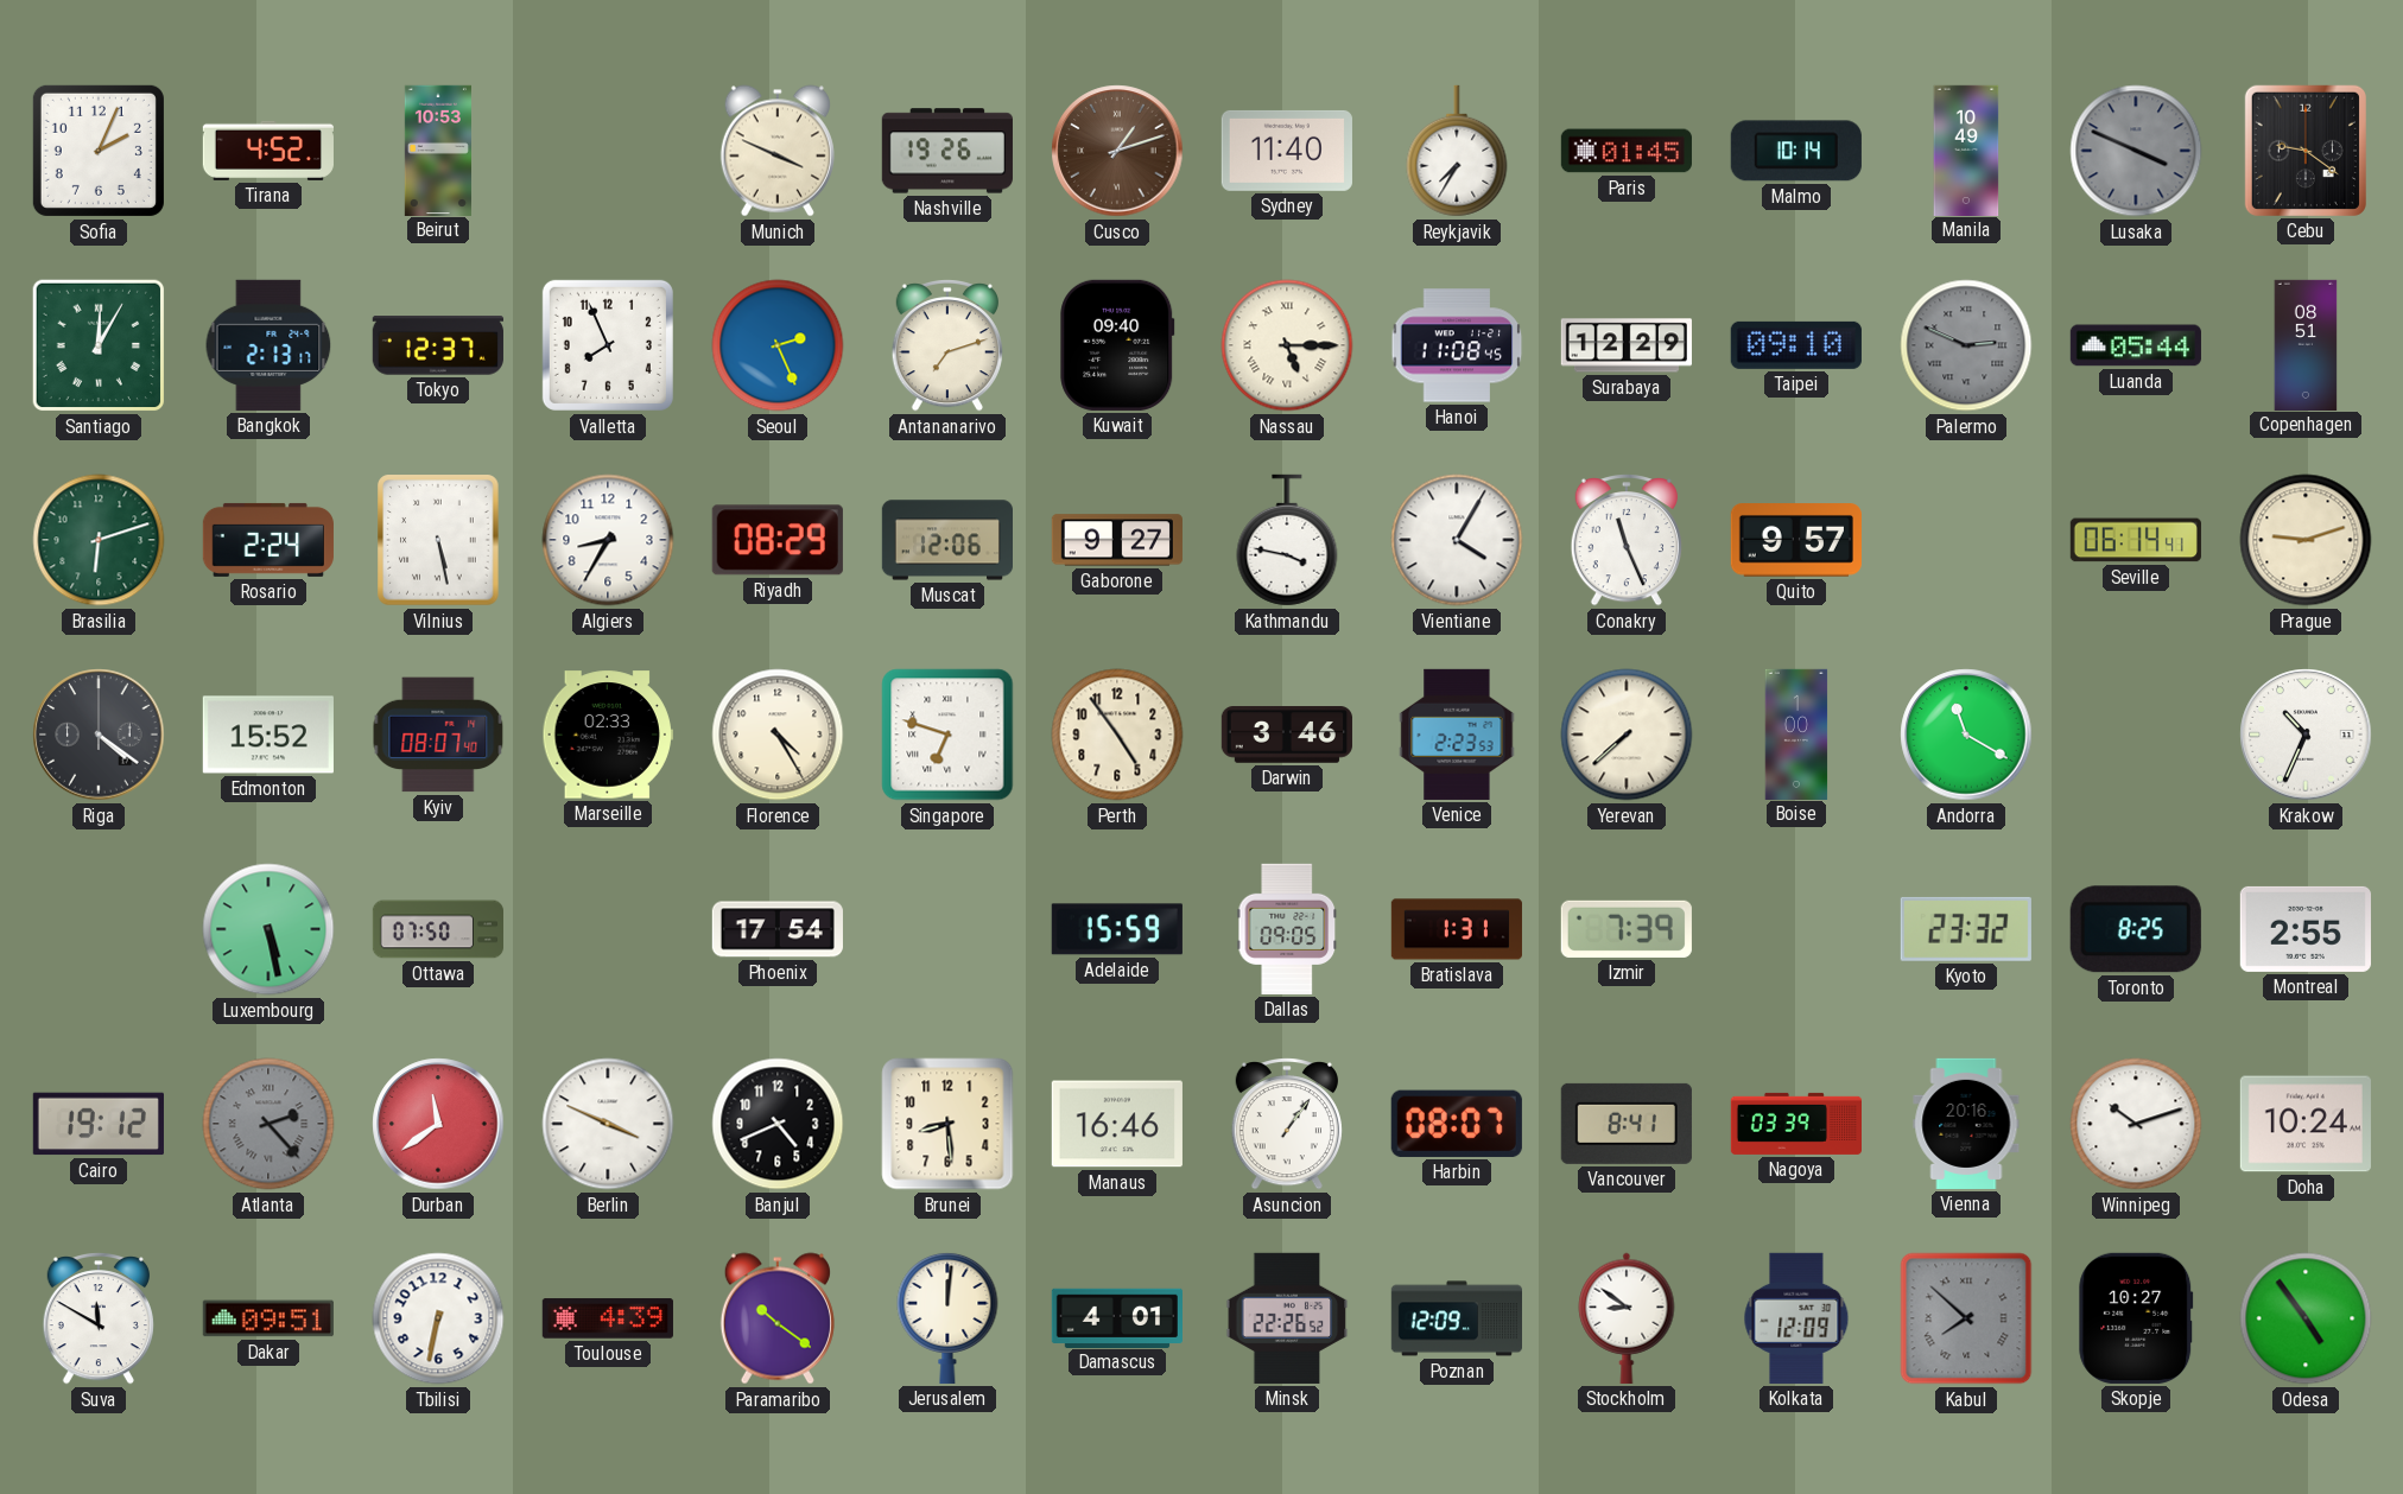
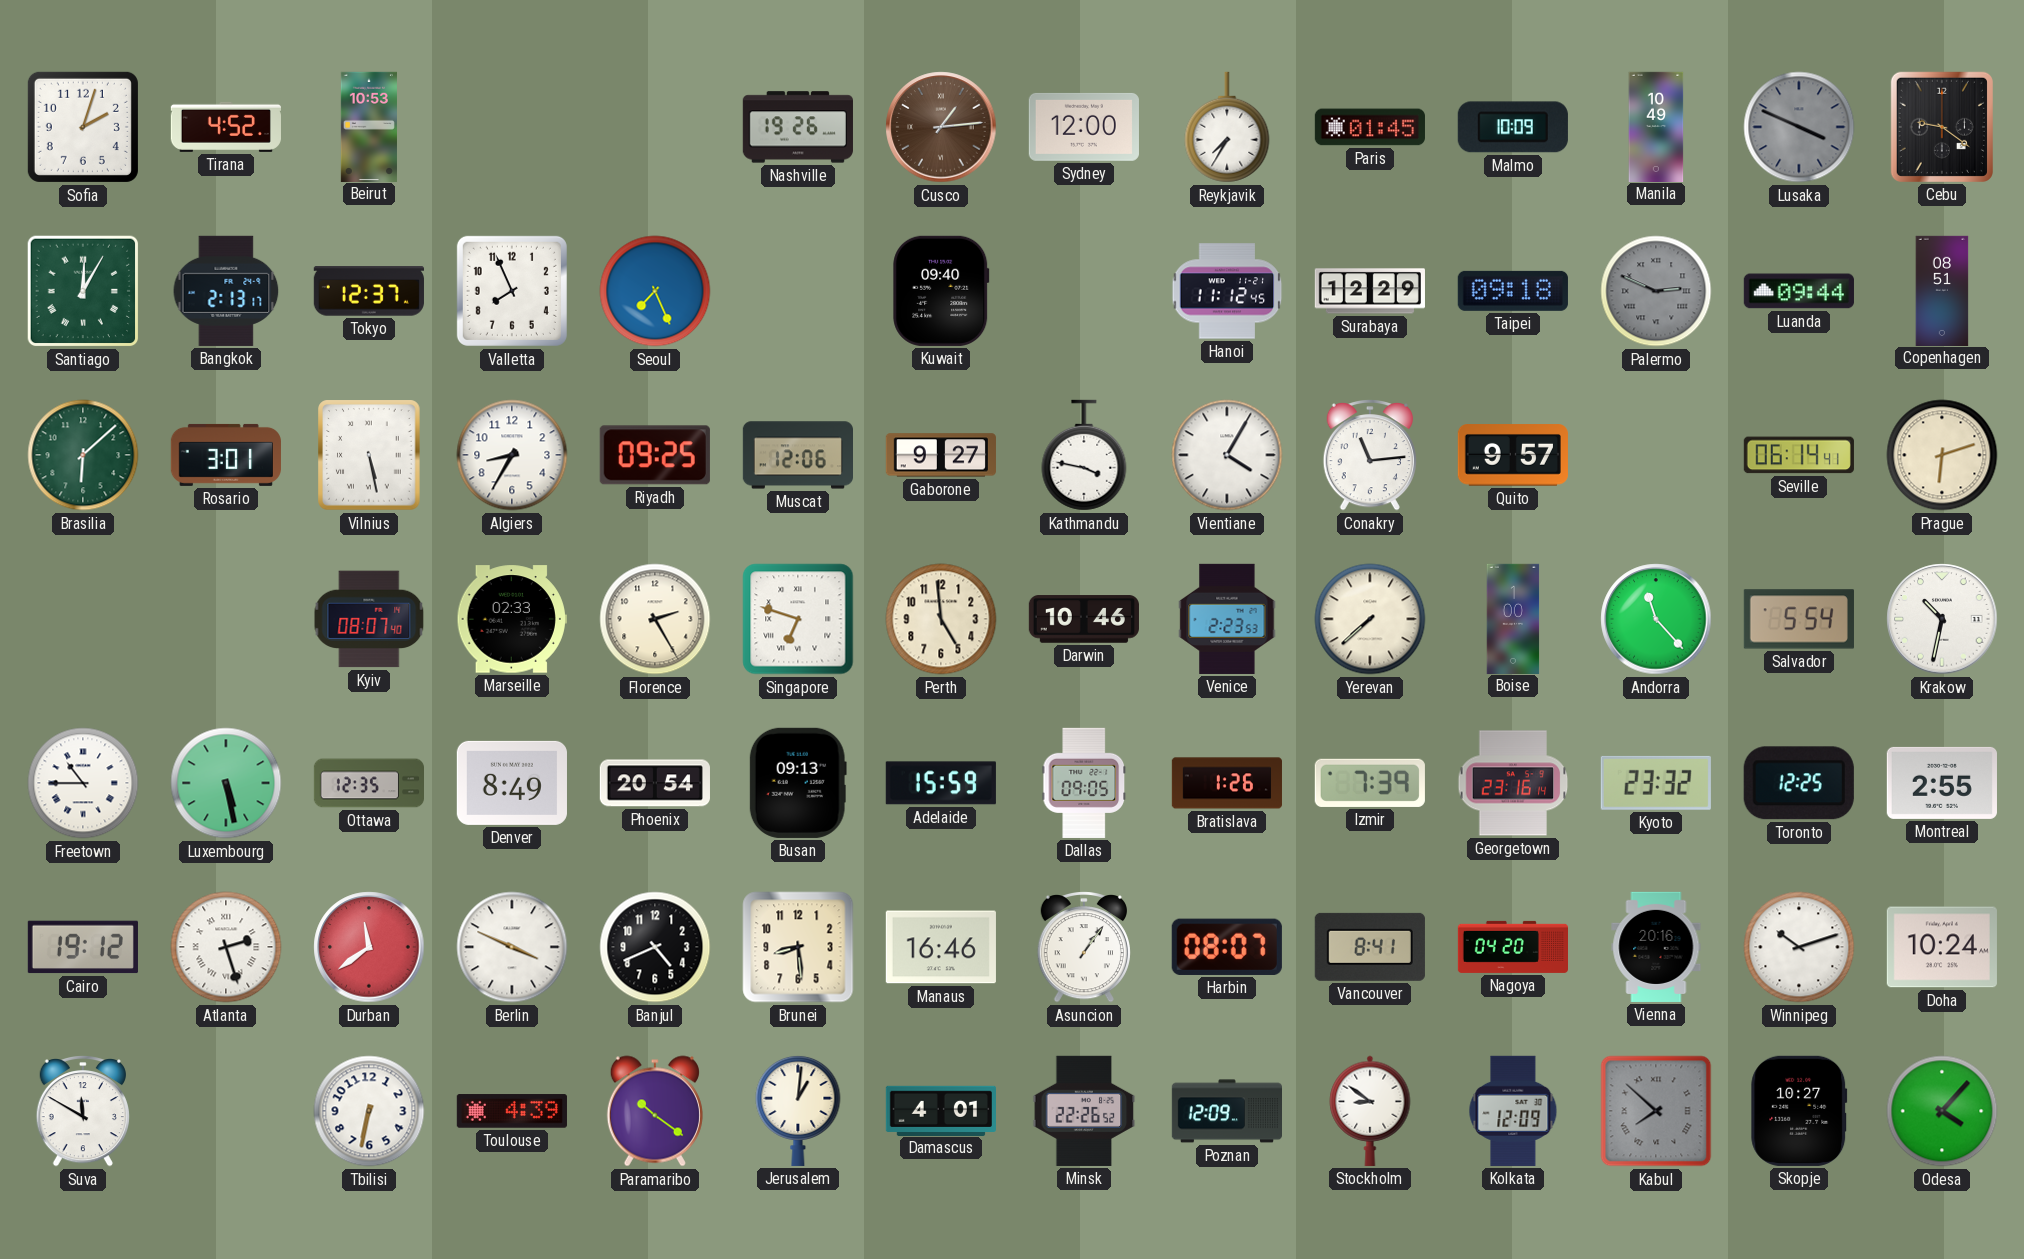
Sofia: 2:04 -> 2:03 (83, 127)
Munich: 3:49 -> none (778, 151)
Cusco: 1:12 -> 1:14 (941, 127)
Sydney: 11:40 -> 12:00 (1084, 127)
Malmo: 10:14 -> 10:09 (1513, 127)
Seoul: 2:26 -> 7:26 (655, 291)
Antananarivo: 7:12 -> none (947, 347)
Nassau: 5:15 -> none (1287, 345)
Hanoi: 11:08 -> 11:12 (1227, 291)
Taipei: 09:10 -> 09:18 (1513, 291)
Luanda: 05:44 -> 09:44 (1799, 291)
Brasilia: 6:12 -> 6:08 (83, 455)
Rosario: 2:24 -> 3:01 (226, 455)
Riyadh: 08:29 -> 09:25 (655, 455)
Conakry: 11:26 -> 11:14 (1370, 456)
Prague: 9:12 -> 6:12 (1942, 455)
Riga: 4:21 -> none (99, 735)
Edmonton: 15:52 -> none (268, 735)
Florence: 4:25 -> 2:25 (655, 619)
Perth: 4:54 -> 4:59 (941, 619)
Darwin: 3:46 -> 10:46 (1084, 619)
Andorra: 11:20 -> 11:23 (1656, 619)
Salvador: none -> 5:54 (1799, 619)
Krakow: 10:34 -> 10:32 (1942, 619)
Freetown: none -> 10:45 (83, 783)
Ottawa: 07:50 -> 12:35 (368, 783)
Denver: none -> 8:49 (512, 783)
Phoenix: 17:54 -> 20:54 (655, 783)
Busan: none -> 09:13 (798, 783)
Bratislava: 1:31 -> 1:26 (1226, 783)
Georgetown: none -> 23:16 (1513, 783)
Toronto: 8:25 -> 12:25 (1799, 783)
Atlanta: 2:23 -> 2:27 (226, 947)
Atlanta dial: grey -> white (226, 947)
Nagoya: 03:39 -> 04:20 (1512, 947)
Dakar: 09:51 -> none (268, 1318)
Jerusalem: 12:01 -> 1:01 (798, 1110)
Odesa: 4:54 -> 4:07 (1942, 1111)
